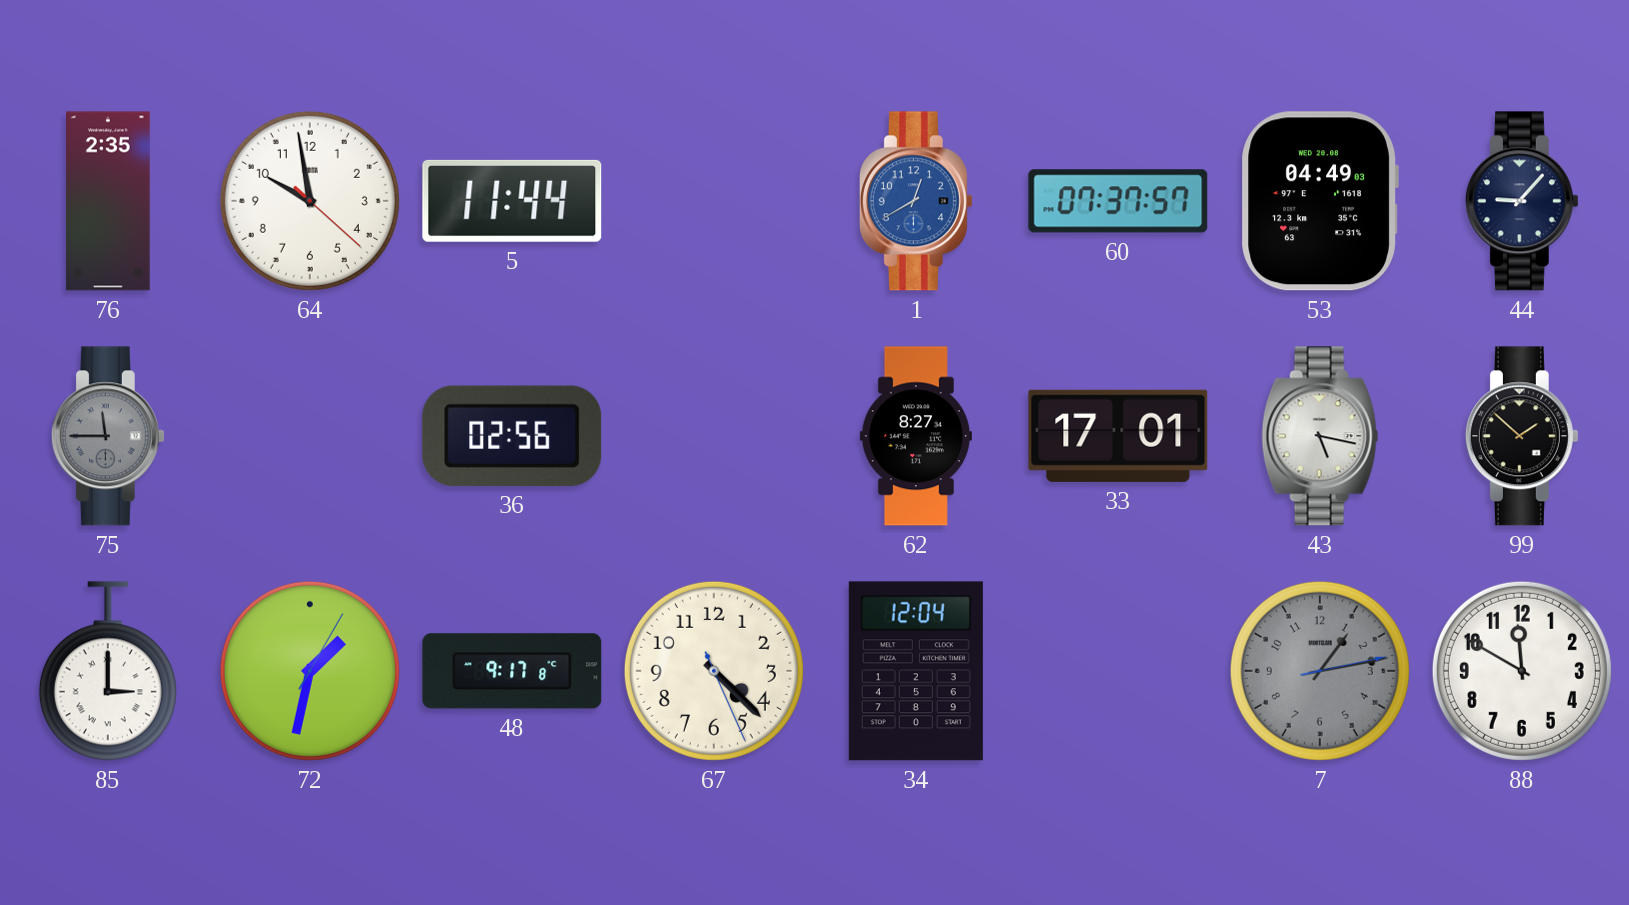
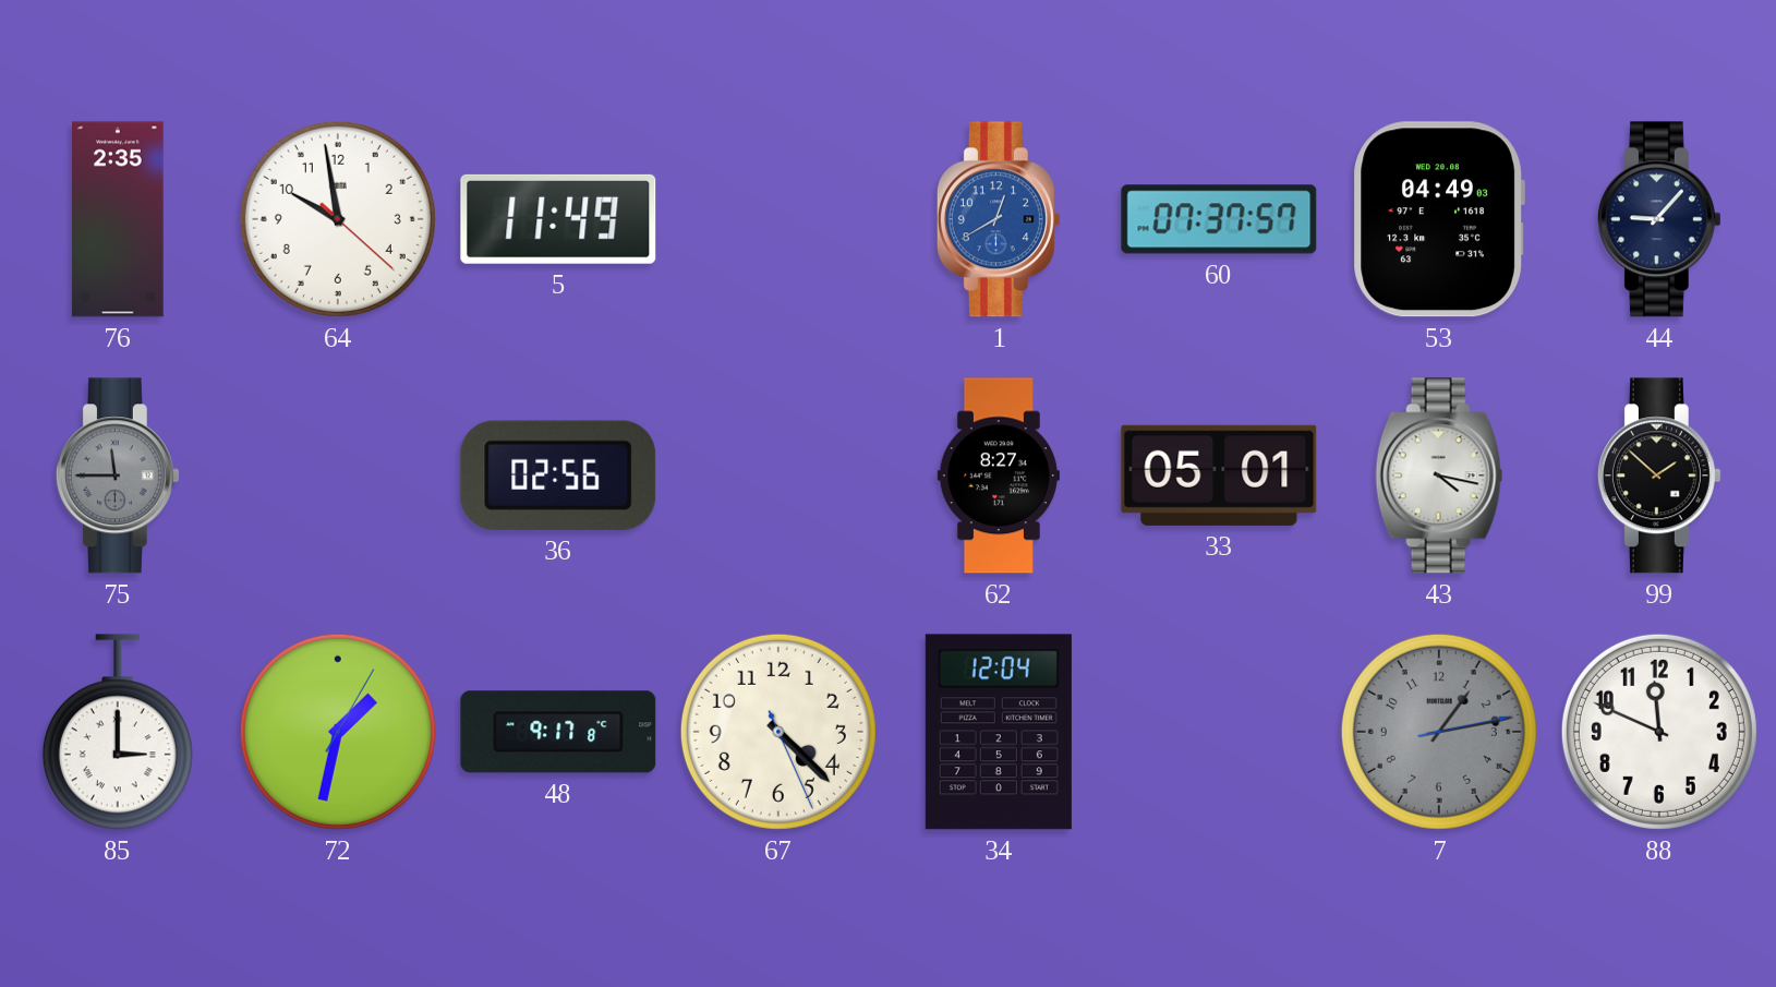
5: 11:44 -> 11:49 (558, 219)
33: 17:01 -> 05:01 (1219, 476)
43: 5:17 -> 4:17 (1439, 476)
88: 11:50 -> 11:49 (1659, 732)
